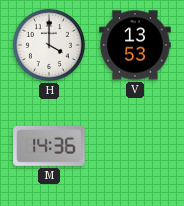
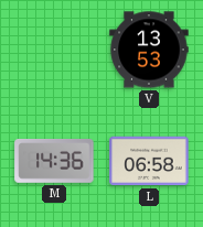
H: 4:00 -> none (49, 45)
L: none -> 06:58 (149, 161)
